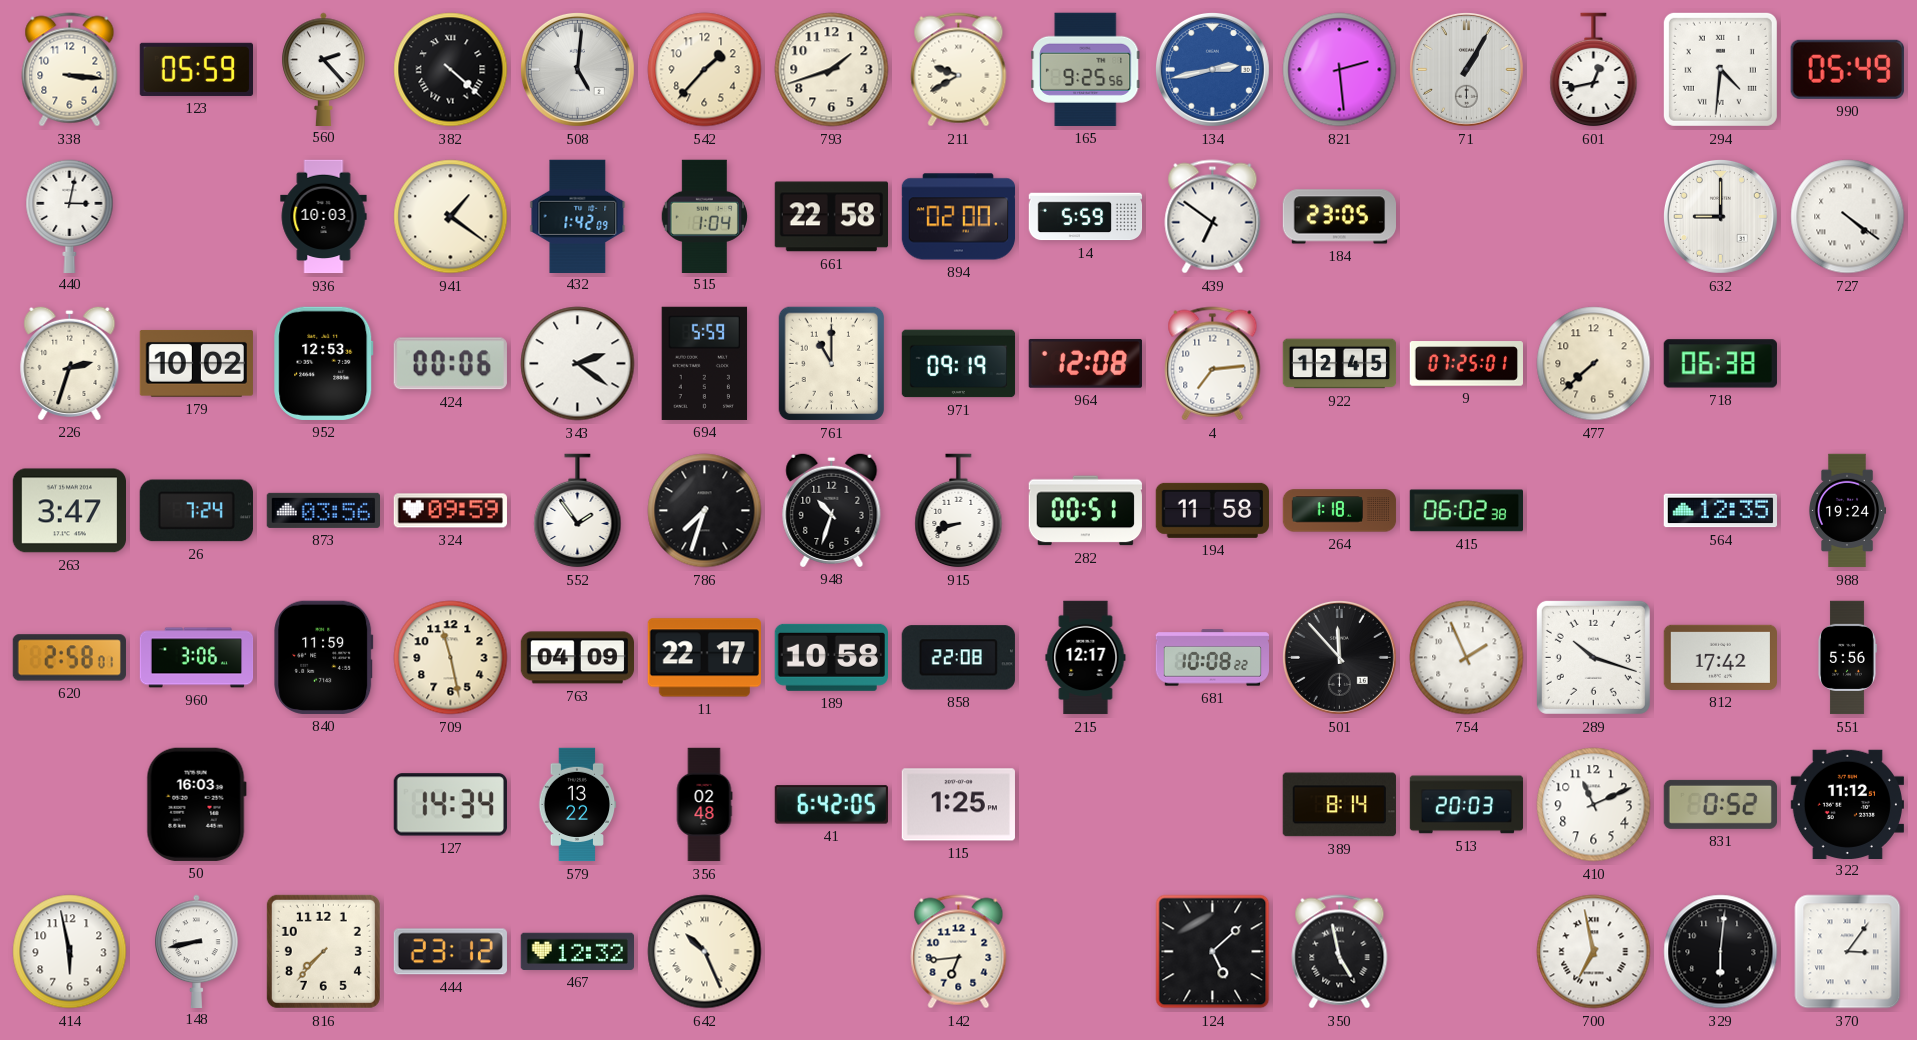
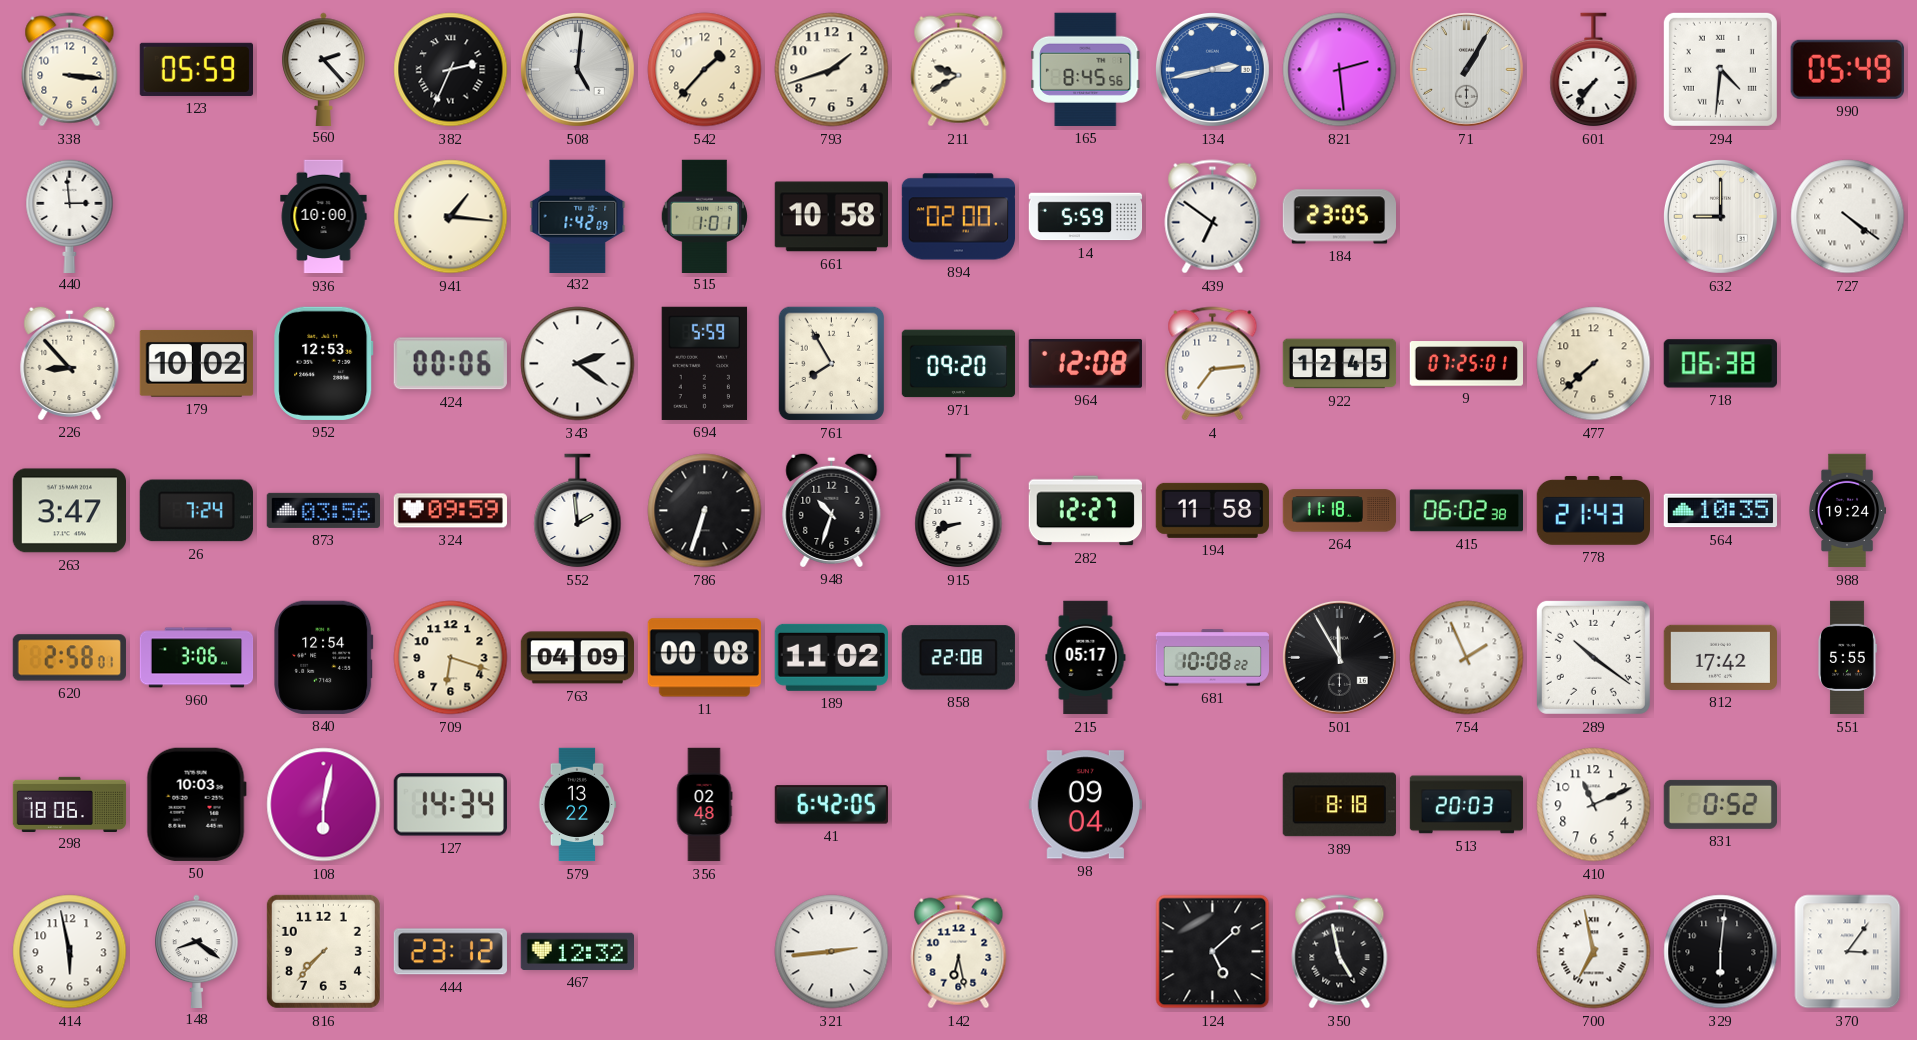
382: 4:22 -> 2:34 (451, 70)
165: 9:25 -> 8:45 (1086, 69)
601: 12:43 -> 7:36 (1594, 70)
440: 3:02 -> 2:59 (70, 216)
936: 10:03 -> 10:00 (324, 217)
941: 1:21 -> 1:16 (451, 217)
515: 1:04 -> 1:01 (704, 216)
661: 22:58 -> 10:58 (831, 217)
226: 2:33 -> 8:53 (70, 363)
761: 11:00 -> 7:55 (831, 364)
971: 09:19 -> 09:20 (959, 364)
552: 1:54 -> 1:59 (578, 511)
786: 7:33 -> 6:33 (705, 511)
282: 00:51 -> 12:27 (1085, 511)
264: 1:18 -> 11:18 (1340, 511)
778: none -> 21:43 (1593, 511)
564: 12:35 -> 10:35 (1720, 511)
840: 11:59 -> 12:54 (324, 657)
709: 11:28 -> 6:18 (451, 658)
11: 22:17 -> 00:08 (704, 658)
189: 10:58 -> 11:02 (831, 657)
215: 12:17 -> 05:17 (1086, 658)
501: 11:53 -> 11:55 (1339, 657)
289: 10:18 -> 10:21 (1593, 657)
551: 5:56 -> 5:55 (1847, 658)
298: none -> 18:06 (70, 804)
50: 16:03 -> 10:03 (196, 804)
108: none -> 6:02 (324, 805)
115: 1:25 -> none (958, 805)
98: none -> 09:04 (1085, 805)
389: 8:14 -> 8:18 (1339, 805)
322: 11:12 -> none (1847, 804)
148: 8:43 -> 8:21 (197, 951)
642: 10:26 -> none (705, 952)
321: none -> 2:44 (832, 952)
142: 6:44 -> 6:28 (959, 952)
